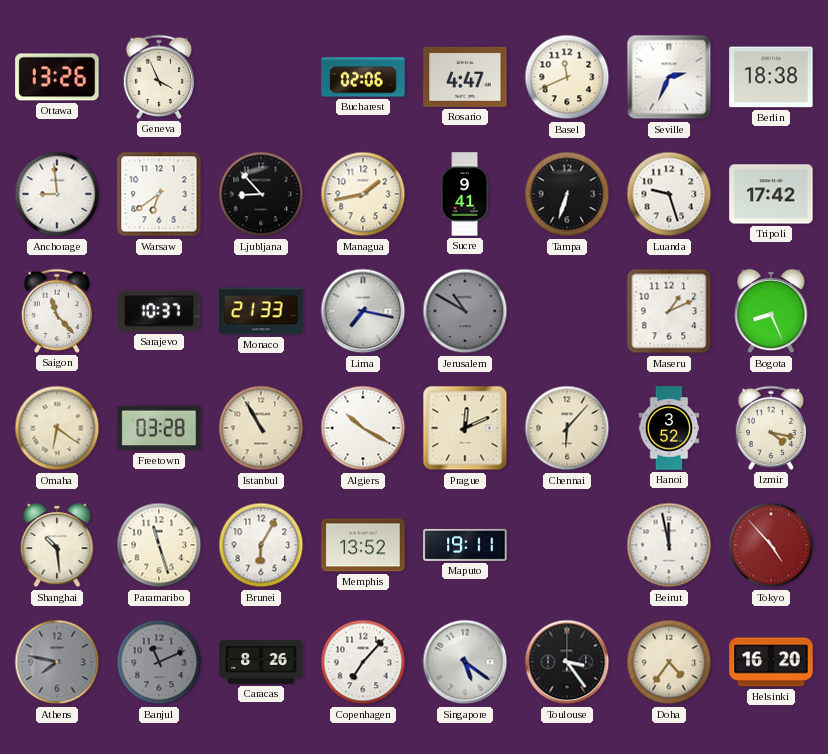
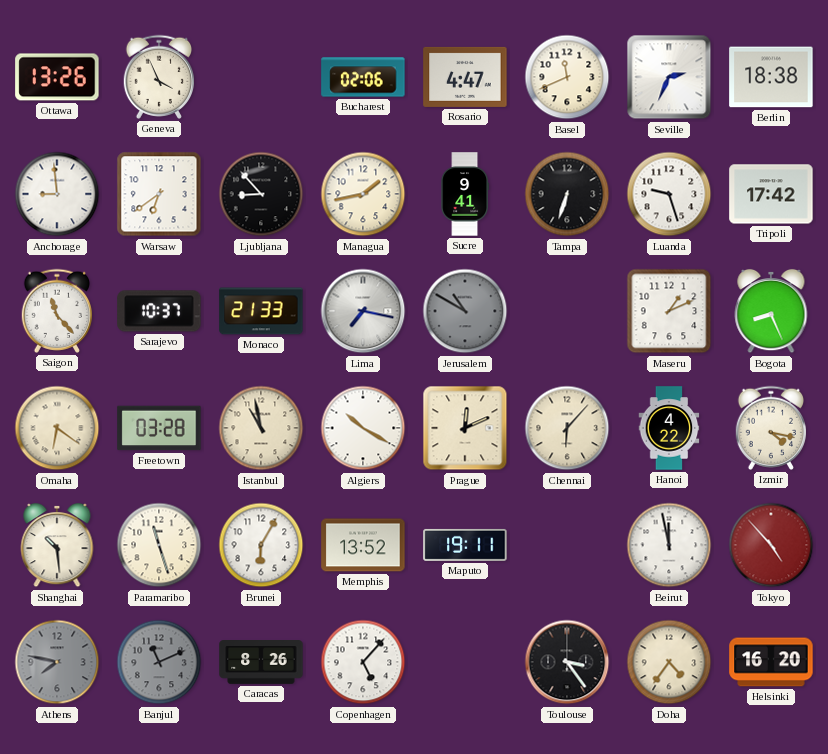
Istanbul: 10:55 -> 10:58 (261, 428)
Hanoi: 3:52 -> 4:22 (669, 428)
Copenhagen: 7:07 -> 5:07 (363, 662)
Singapore: 5:21 -> none (465, 662)
